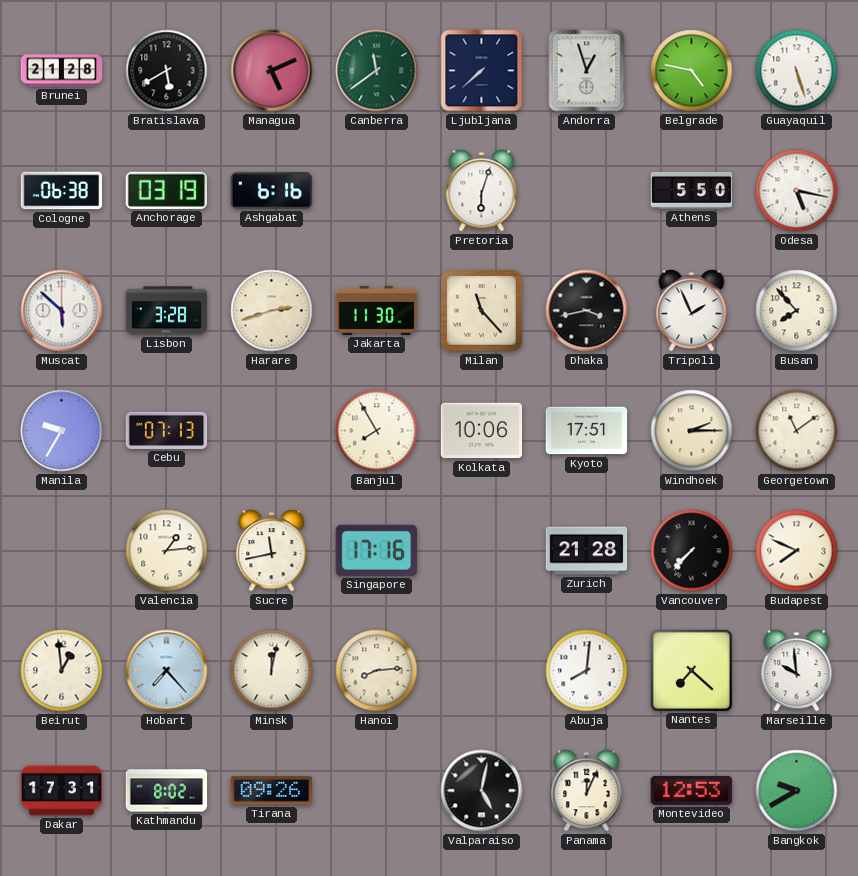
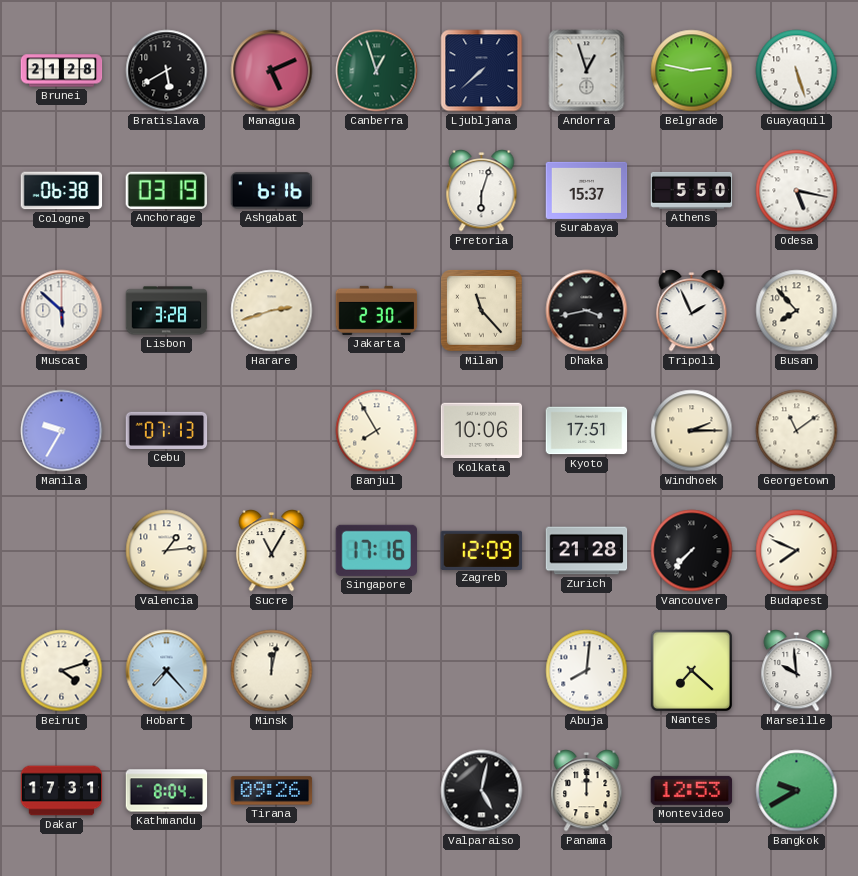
Canberra: 11:39 -> 12:57 (377, 71)
Belgrade: 4:47 -> 2:47 (692, 71)
Surabaya: none -> 15:37 (587, 190)
Jakarta: 11:30 -> 2:30 (377, 310)
Sucre: 11:43 -> 11:05 (272, 551)
Zagreb: none -> 12:09 (482, 550)
Beirut: 12:59 -> 4:12 (62, 671)
Hanoi: 8:14 -> none (377, 671)
Kathmandu: 8:02 -> 8:04 (167, 791)
Panama: 12:04 -> 12:00 (587, 791)
